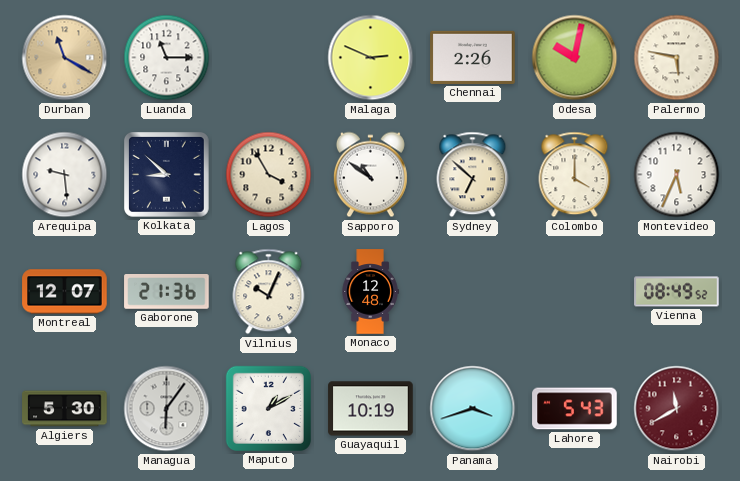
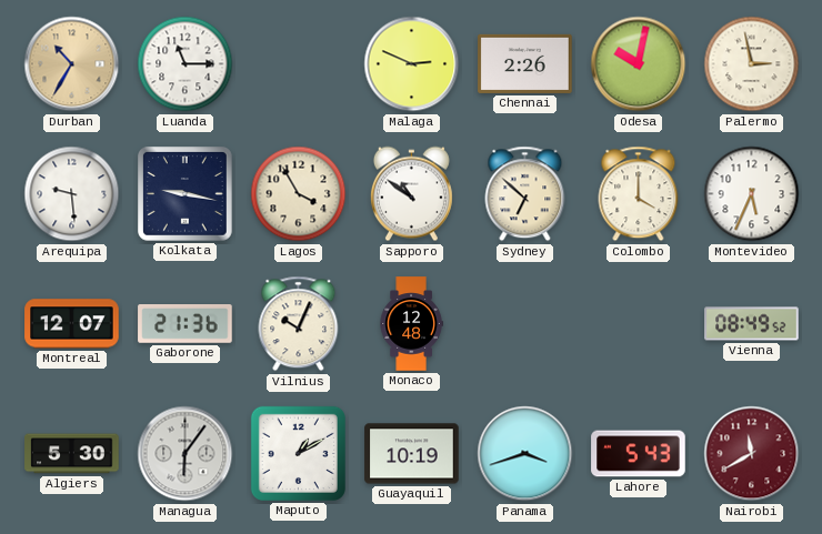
Durban: 11:20 -> 10:35 (72, 64)
Palermo: 5:47 -> 2:58 (752, 64)
Kolkata: 8:52 -> 9:17 (186, 194)
